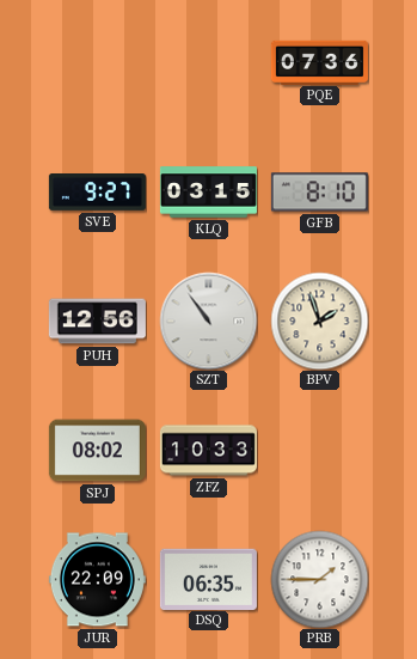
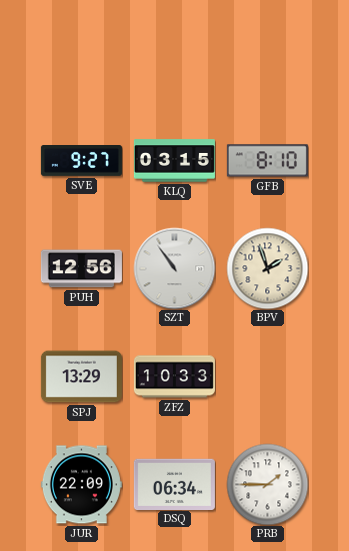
PQE: 07:36 -> none (319, 62)
SPJ: 08:02 -> 13:29 (81, 377)
DSQ: 06:35 -> 06:34 (174, 484)
